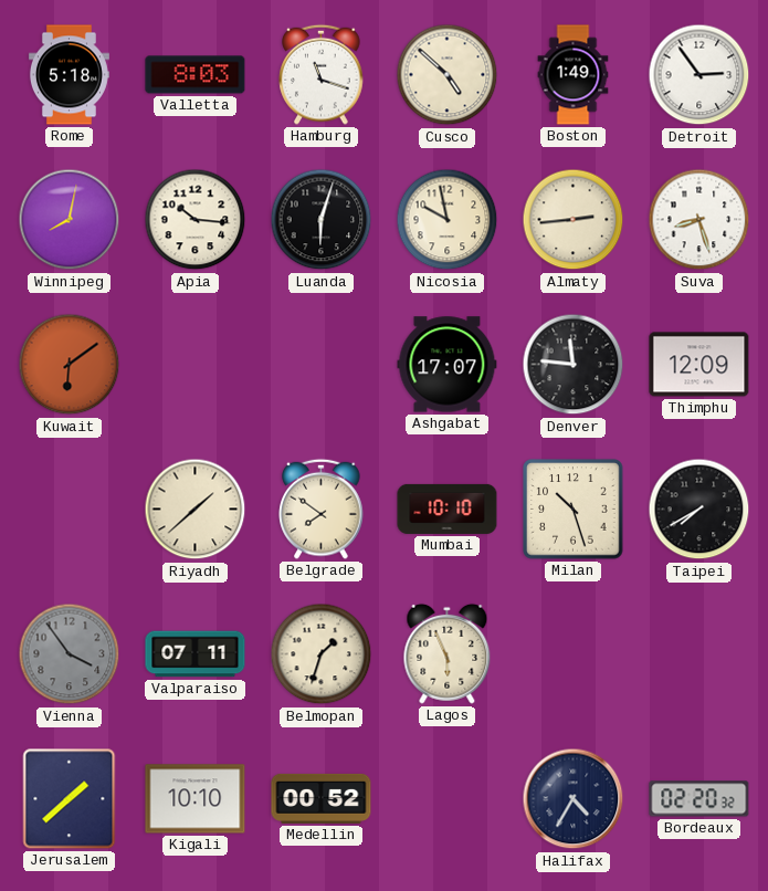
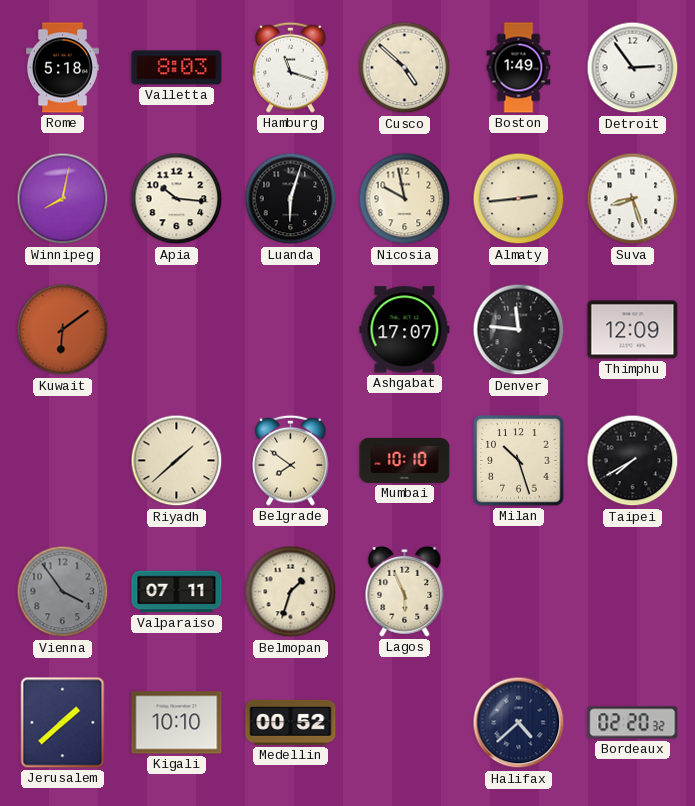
Halifax: 4:35 -> 4:38 (519, 723)
